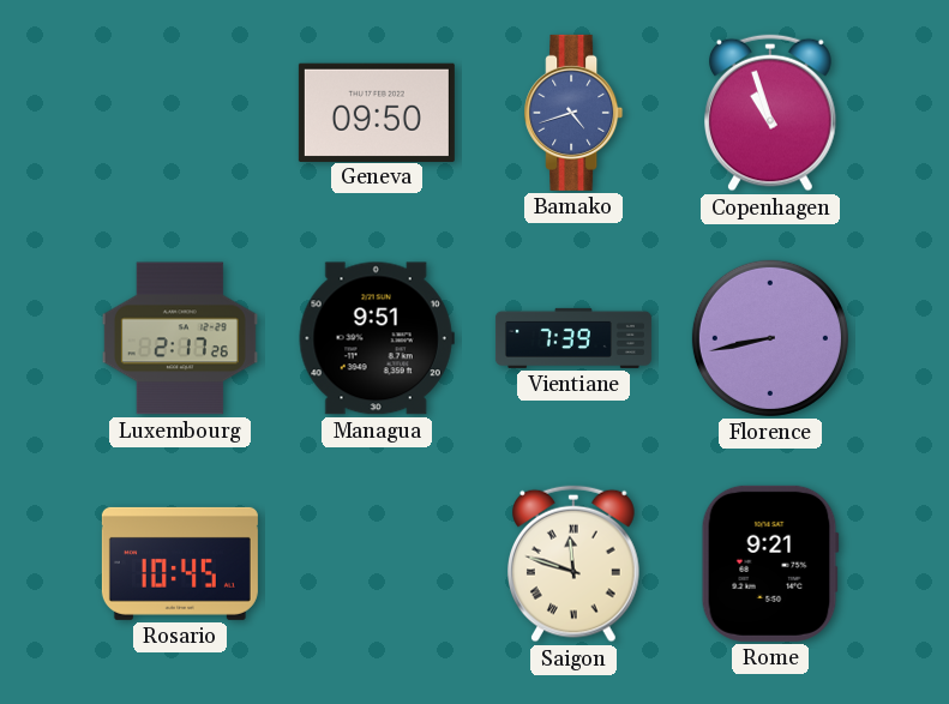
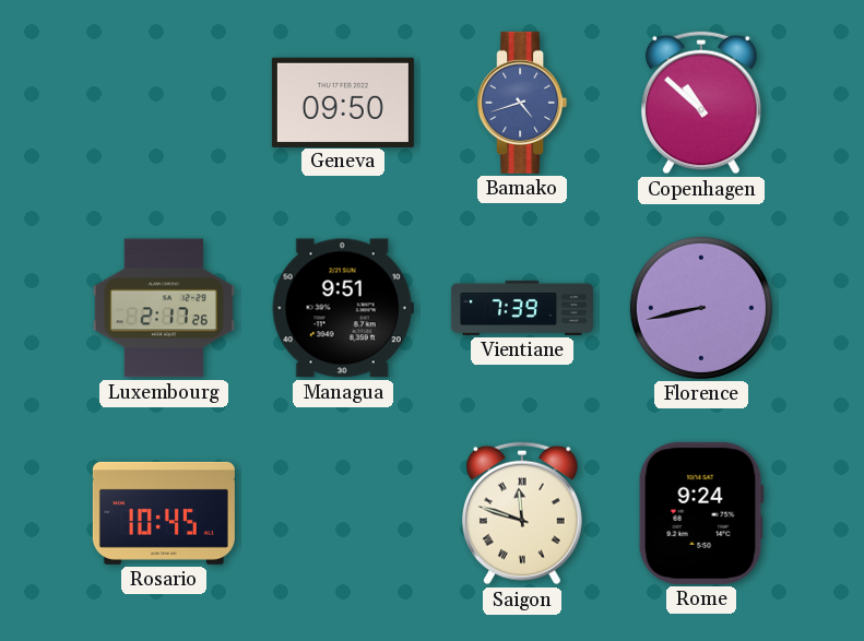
Copenhagen: 10:57 -> 10:52 (702, 103)
Rome: 9:21 -> 9:24 (701, 513)
